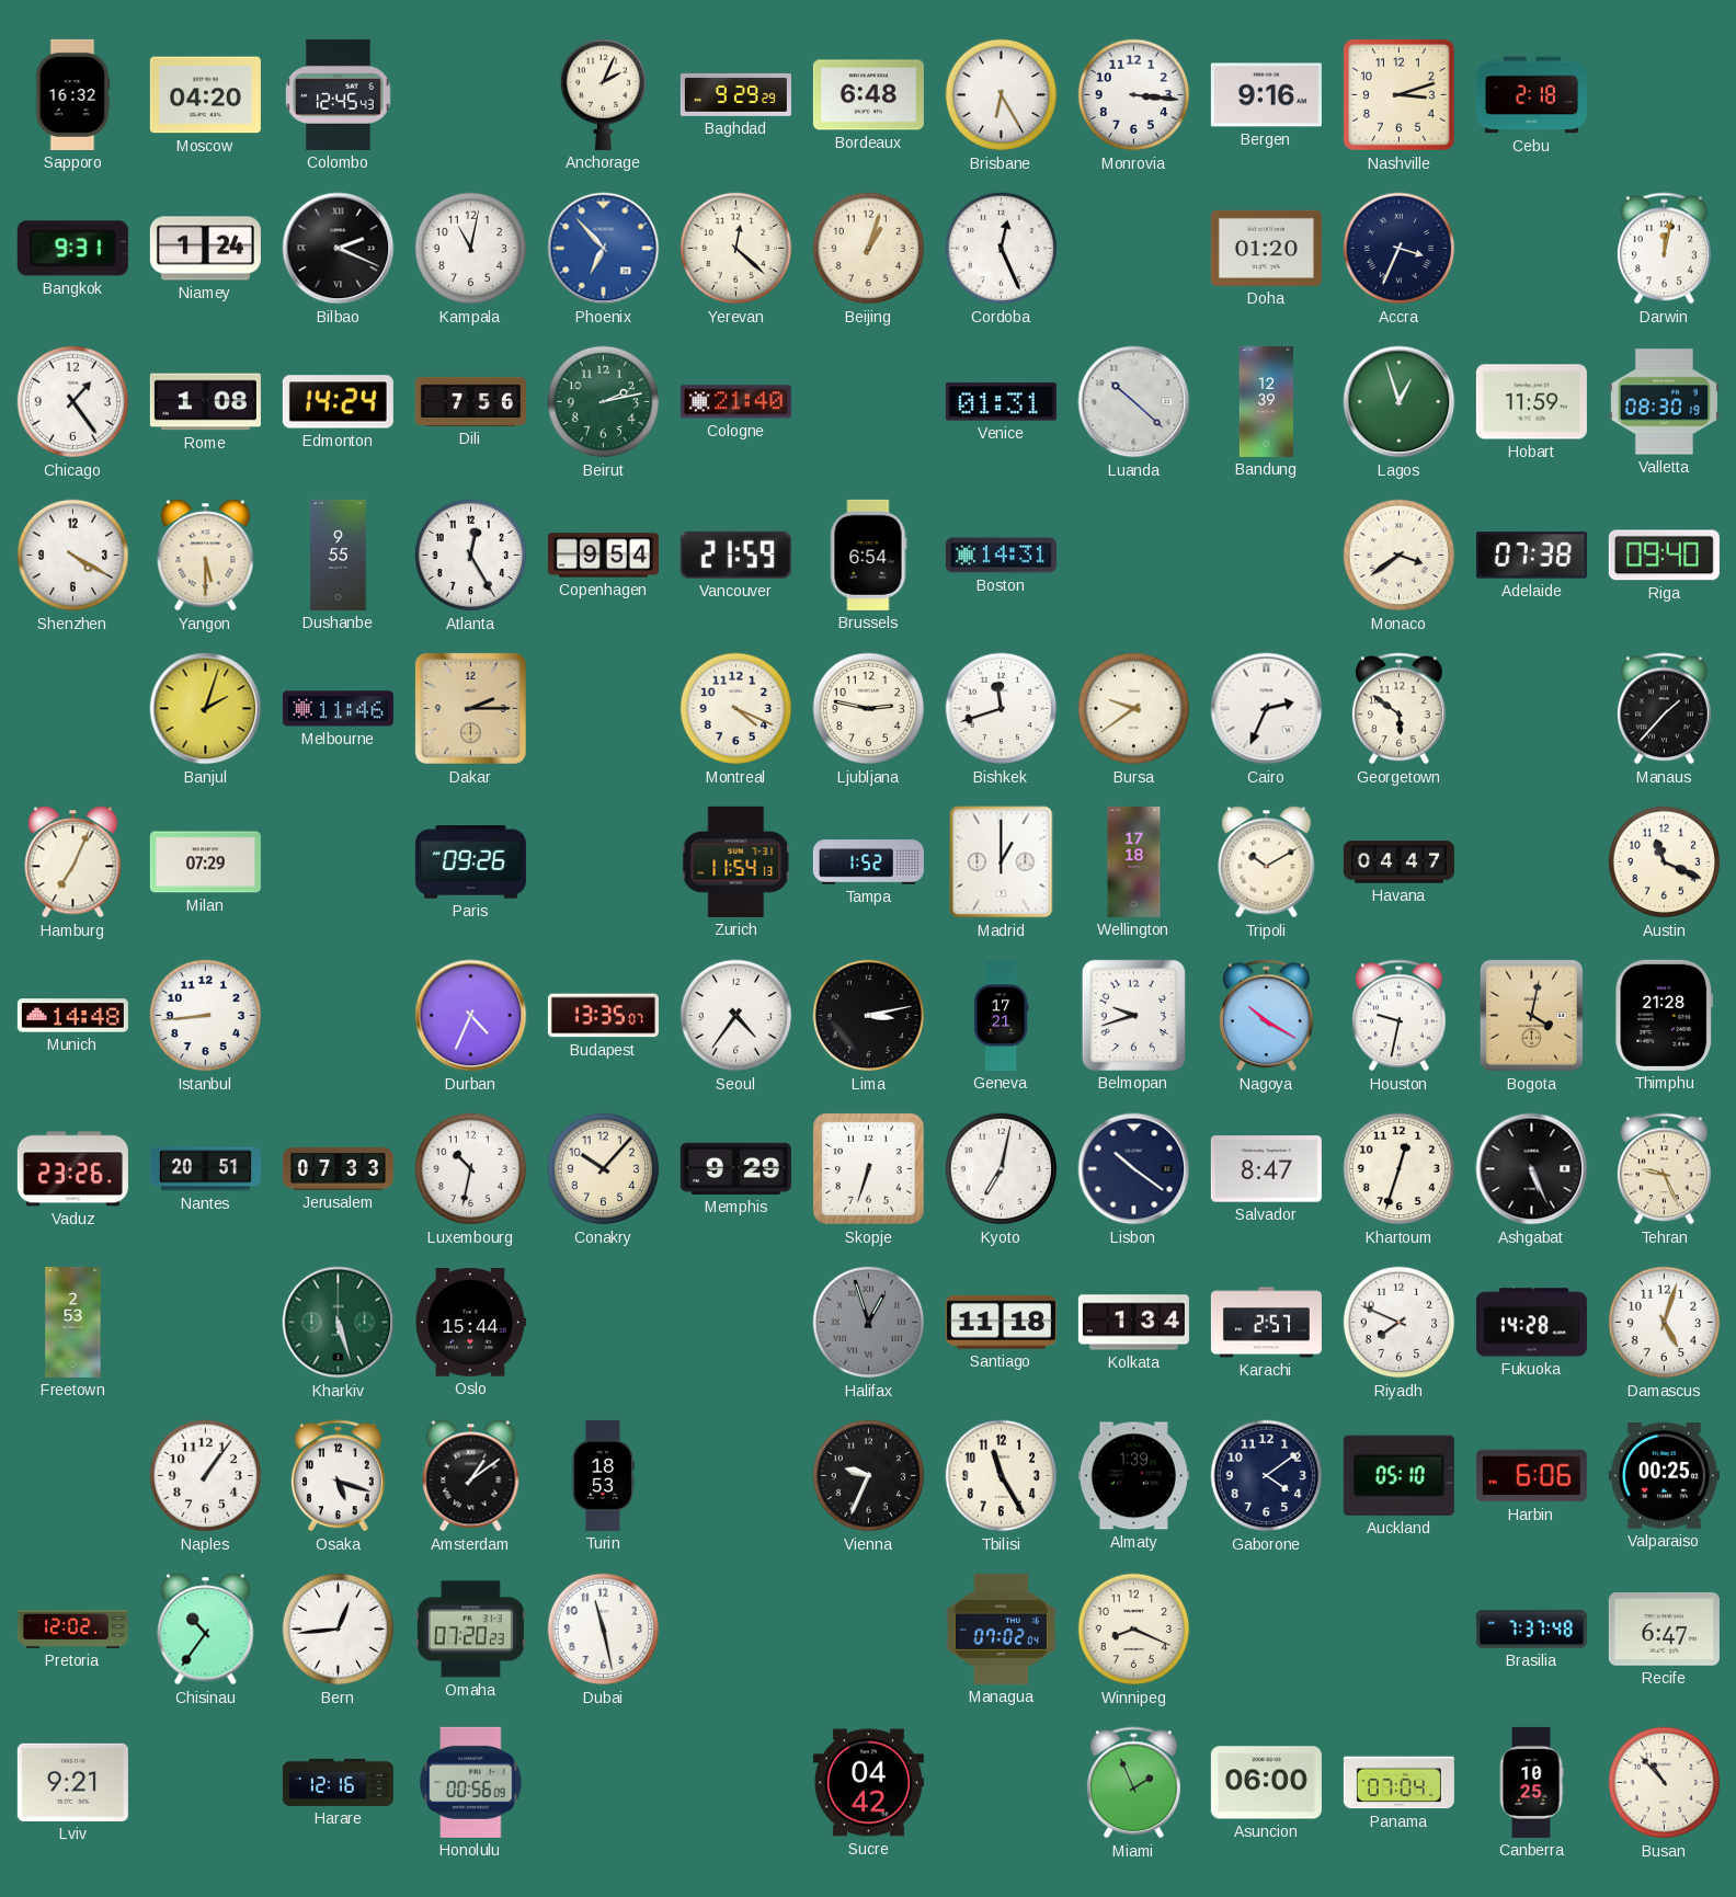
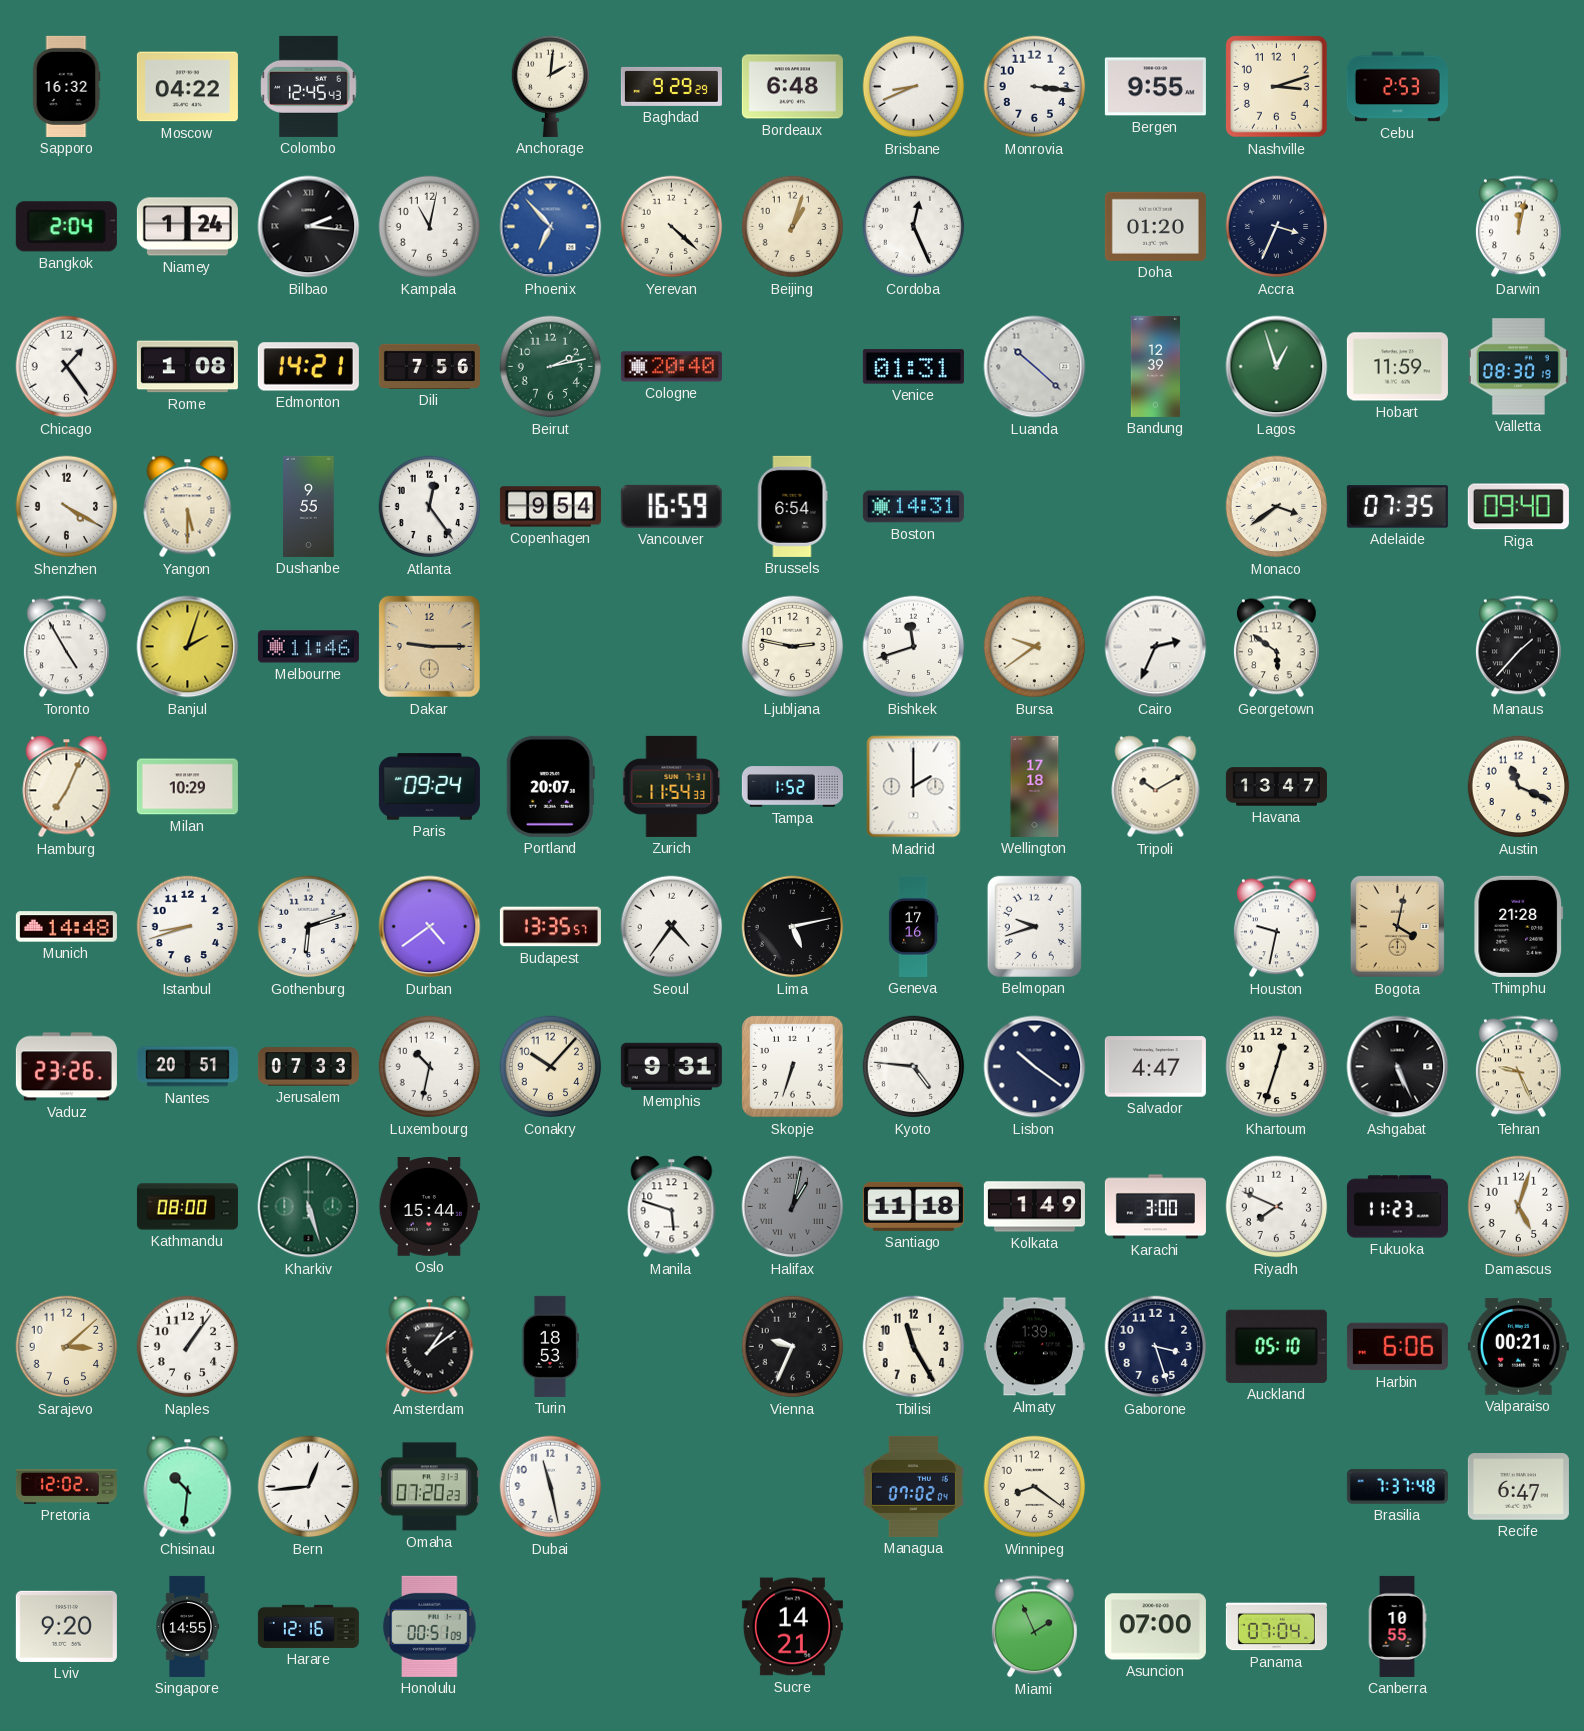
Moscow: 04:20 -> 04:22 (187, 87)
Anchorage: 2:04 -> 2:01 (551, 86)
Brisbane: 6:25 -> 8:41 (914, 87)
Bergen: 9:16 -> 9:55 (1155, 87)
Cebu: 2:18 -> 2:53 (1397, 87)
Bangkok: 9:31 -> 2:04 (66, 227)
Bilbao: 2:19 -> 2:16 (309, 227)
Yerevan: 12:22 -> 4:22 (672, 227)
Edmonton: 14:24 -> 14:21 (308, 367)
Cologne: 21:40 -> 20:40 (671, 367)
Atlanta: 12:25 -> 12:24 (430, 507)
Vancouver: 21:59 -> 16:59 (671, 506)
Adelaide: 07:38 -> 07:35 (1397, 507)
Toronto: none -> 4:55 (67, 647)
Dakar: 2:15 -> 9:15 (429, 646)
Montreal: 4:19 -> none (736, 709)
Milan: 07:29 -> 10:29 (187, 787)
Paris: 09:26 -> 09:24 (429, 787)
Portland: none -> 20:07 (550, 786)
Zurich: 11:54:13 -> 11:54:33 (672, 786)
Madrid: 1:00 -> 2:00 (914, 787)
Havana: 04:47 -> 13:47 (1276, 787)
Istanbul: 8:44 -> 8:42 (188, 927)
Gothenburg: none -> 6:12 (309, 927)
Durban: 4:34 -> 4:39 (430, 927)
Budapest: 13:35:07 -> 13:35:57 (550, 927)
Lima: 3:13 -> 5:13 (793, 927)
Geneva: 17:21 -> 17:16 (913, 926)
Nagoya: 10:20 -> none (1267, 1016)
Memphis: 9:29 -> 9:31 (671, 1066)
Kyoto: 7:02 -> 4:46 (914, 1067)
Salvador: 8:47 -> 4:47 (1155, 1067)
Freetown: 2:53 -> none (73, 1322)
Kathmandu: none -> 08:00 (187, 1207)
Manila: none -> 5:48 (672, 1207)
Halifax: 12:57 -> 1:02 (793, 1207)
Kolkata: 1:34 -> 1:49 (1034, 1207)
Karachi: 2:57 -> 3:00 (1155, 1207)
Fukuoka: 14:28 -> 11:23 (1397, 1207)
Sarajevo: none -> 3:08 (67, 1347)
Osaka: 5:18 -> none (339, 1476)
Gaborone: 4:09 -> 3:27 (1156, 1347)
Valparaiso: 00:25 -> 00:21 (1518, 1346)
Chisinau: 10:36 -> 10:31 (188, 1487)
Winnipeg: 8:19 -> 8:21 (1035, 1487)
Lviv: 9:21 -> 9:20 (66, 1626)
Singapore: none -> 14:55 (188, 1626)
Honolulu: 00:56 -> 00:51 (430, 1626)
Sucre: 04:42 -> 14:21 (792, 1627)
Asuncion: 06:00 -> 07:00 (1155, 1627)
Canberra: 10:25 -> 10:55 (1397, 1626)
Busan: 10:53 -> none (1665, 1783)
